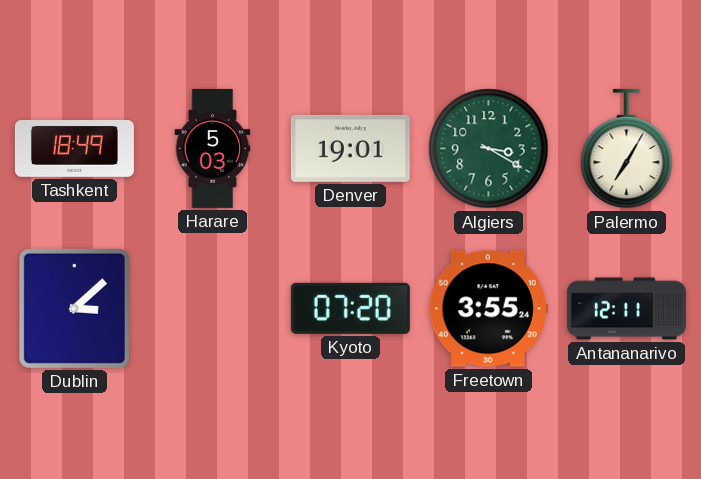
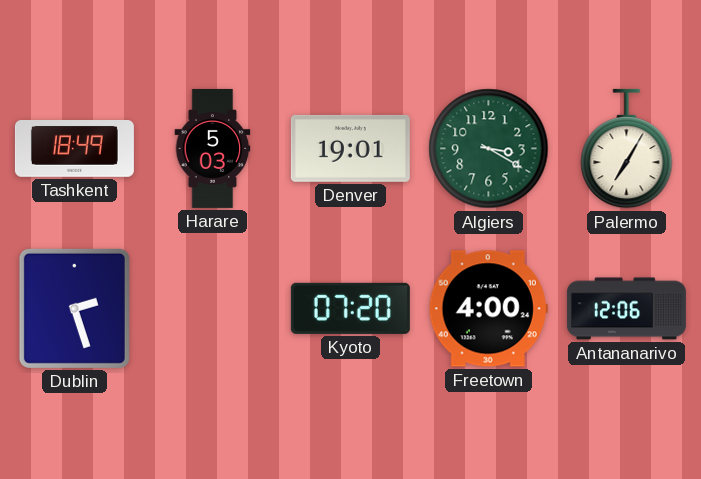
Dublin: 3:08 -> 2:27 (74, 308)
Freetown: 3:55 -> 4:00 (488, 309)
Antananarivo: 12:11 -> 12:06 (626, 309)
